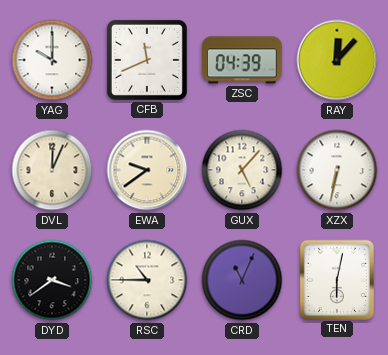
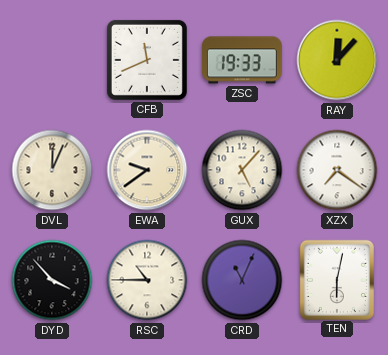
YAG: 10:00 -> none (52, 60)
ZSC: 04:39 -> 19:33 (242, 60)
XZX: 6:32 -> 7:21 (337, 170)
DYD: 3:39 -> 3:53 (52, 280)
